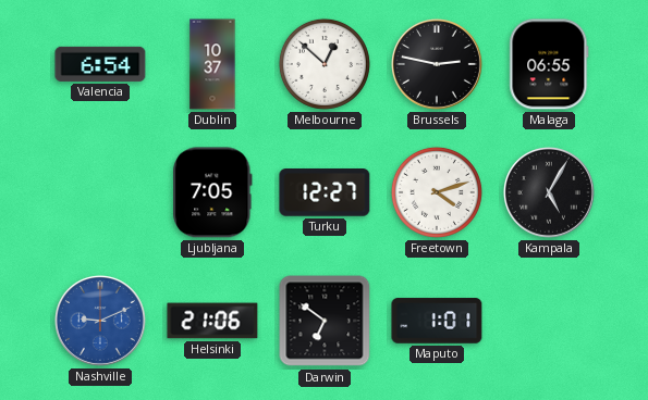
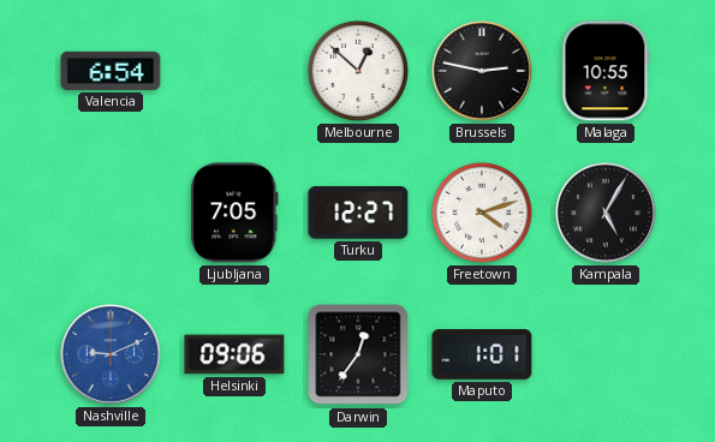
Dublin: 10:37 -> none (212, 64)
Malaga: 06:55 -> 10:55 (606, 71)
Helsinki: 21:06 -> 09:06 (234, 354)
Darwin: 6:51 -> 12:36 (358, 354)
